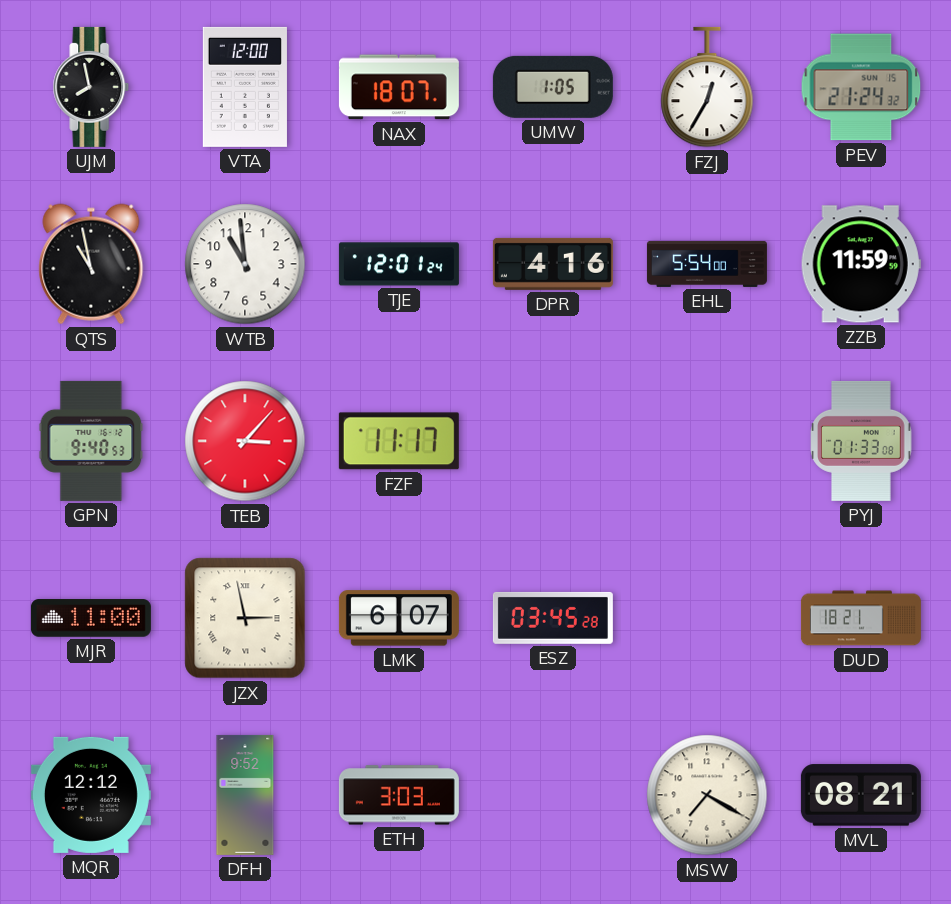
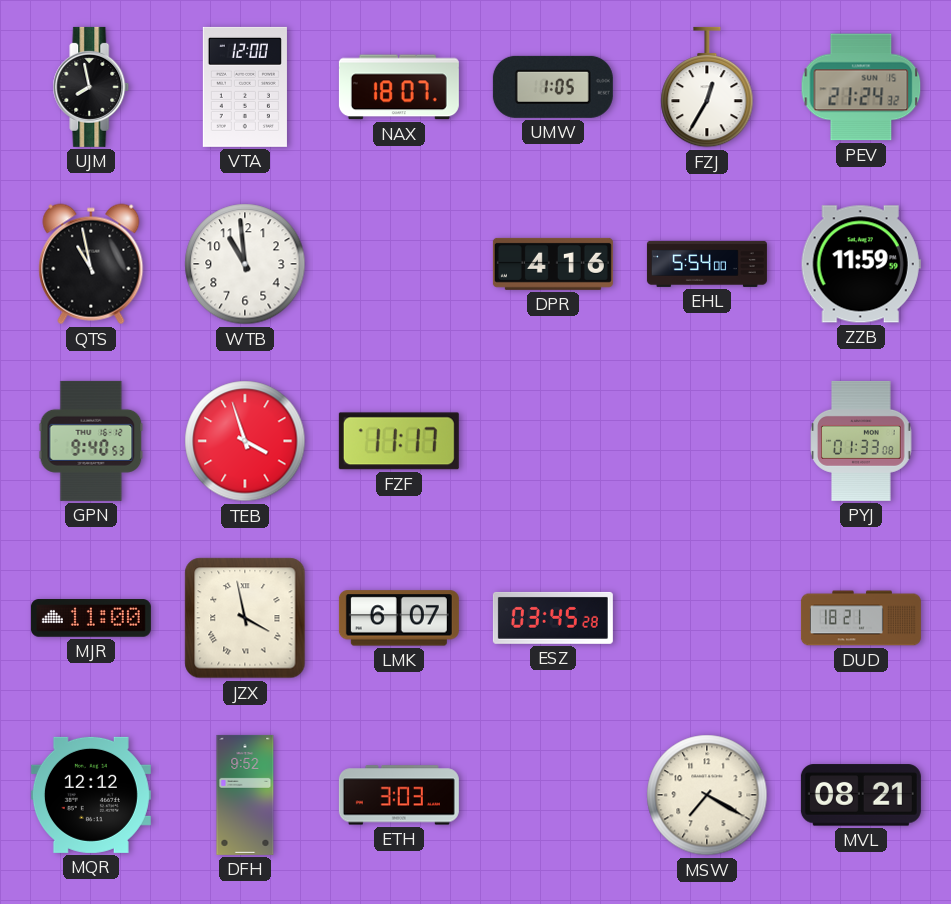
TJE: 12:01 -> none (399, 264)
TEB: 3:07 -> 3:57 (245, 441)
JZX: 2:58 -> 3:58 (245, 618)
